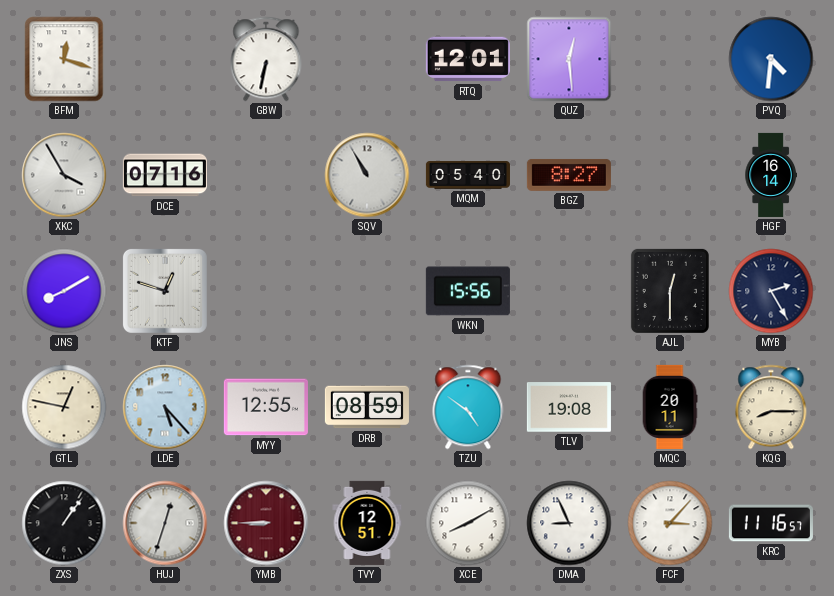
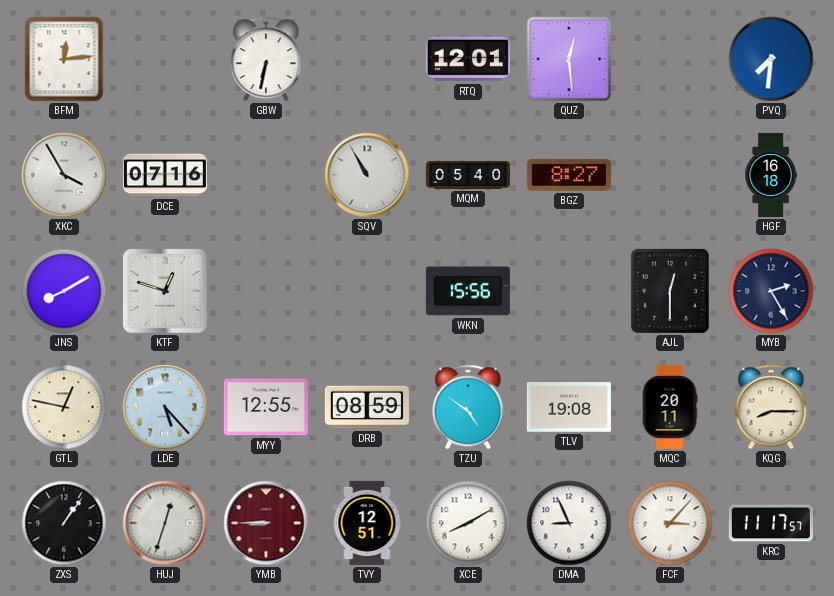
BFM: 12:18 -> 12:14 (64, 59)
PVQ: 4:31 -> 7:31 (771, 59)
HGF: 16:14 -> 16:18 (770, 175)
KRC: 11:16 -> 11:17 (771, 523)
